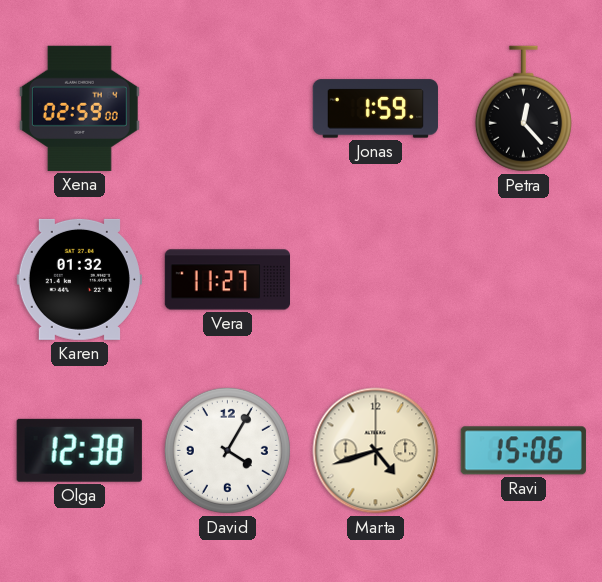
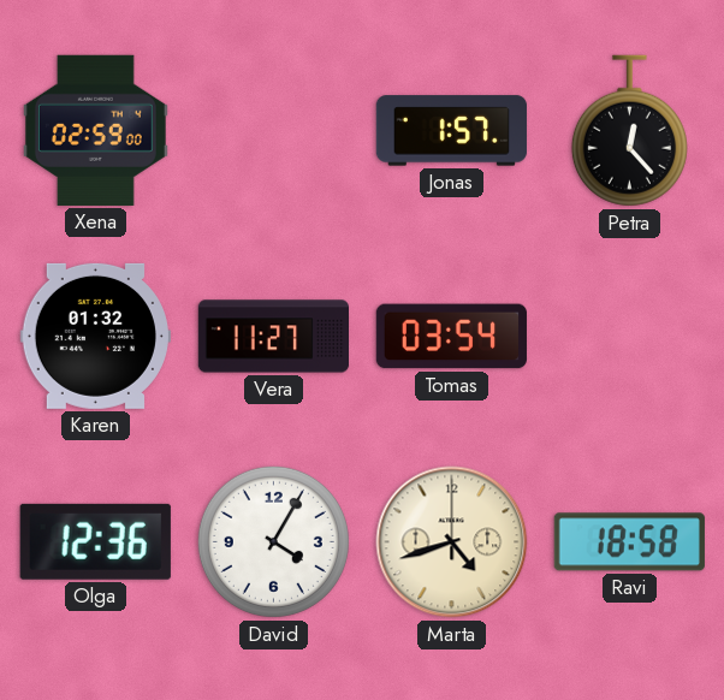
Jonas: 1:59 -> 1:57 (451, 131)
Tomas: none -> 03:54 (451, 337)
Olga: 12:38 -> 12:36 (95, 541)
Ravi: 15:06 -> 18:58 (629, 542)
